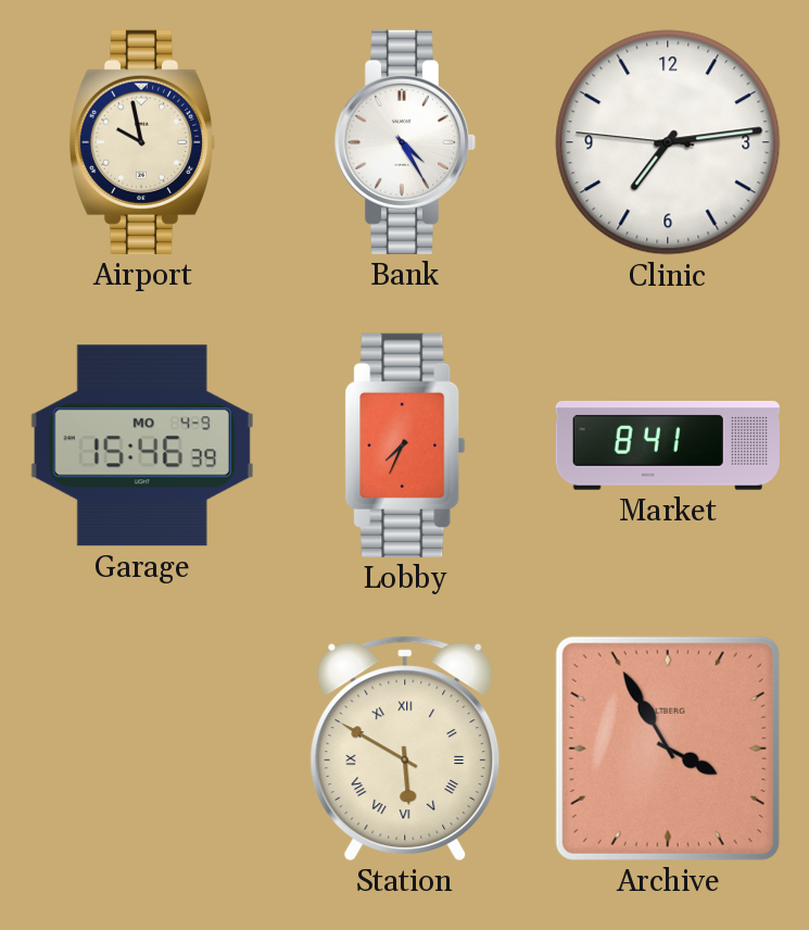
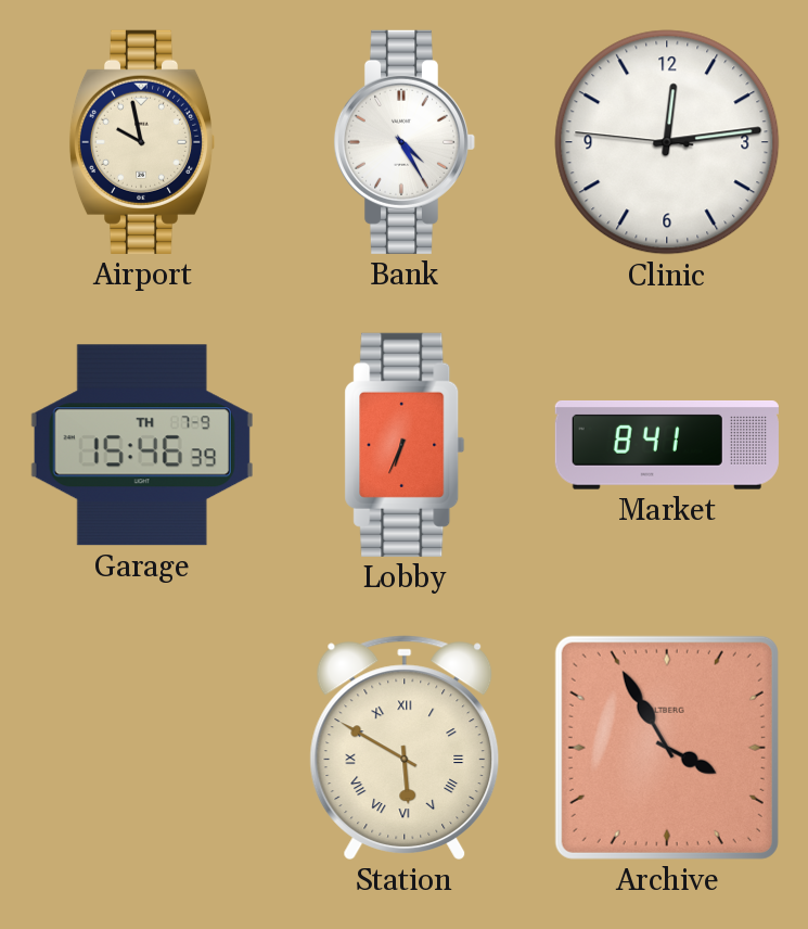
Clinic: 7:13 -> 12:13 (667, 142)
Garage date: MO 4-9 -> TH 7-9 (142, 445)
Lobby: 7:34 -> 6:34 (405, 445)
